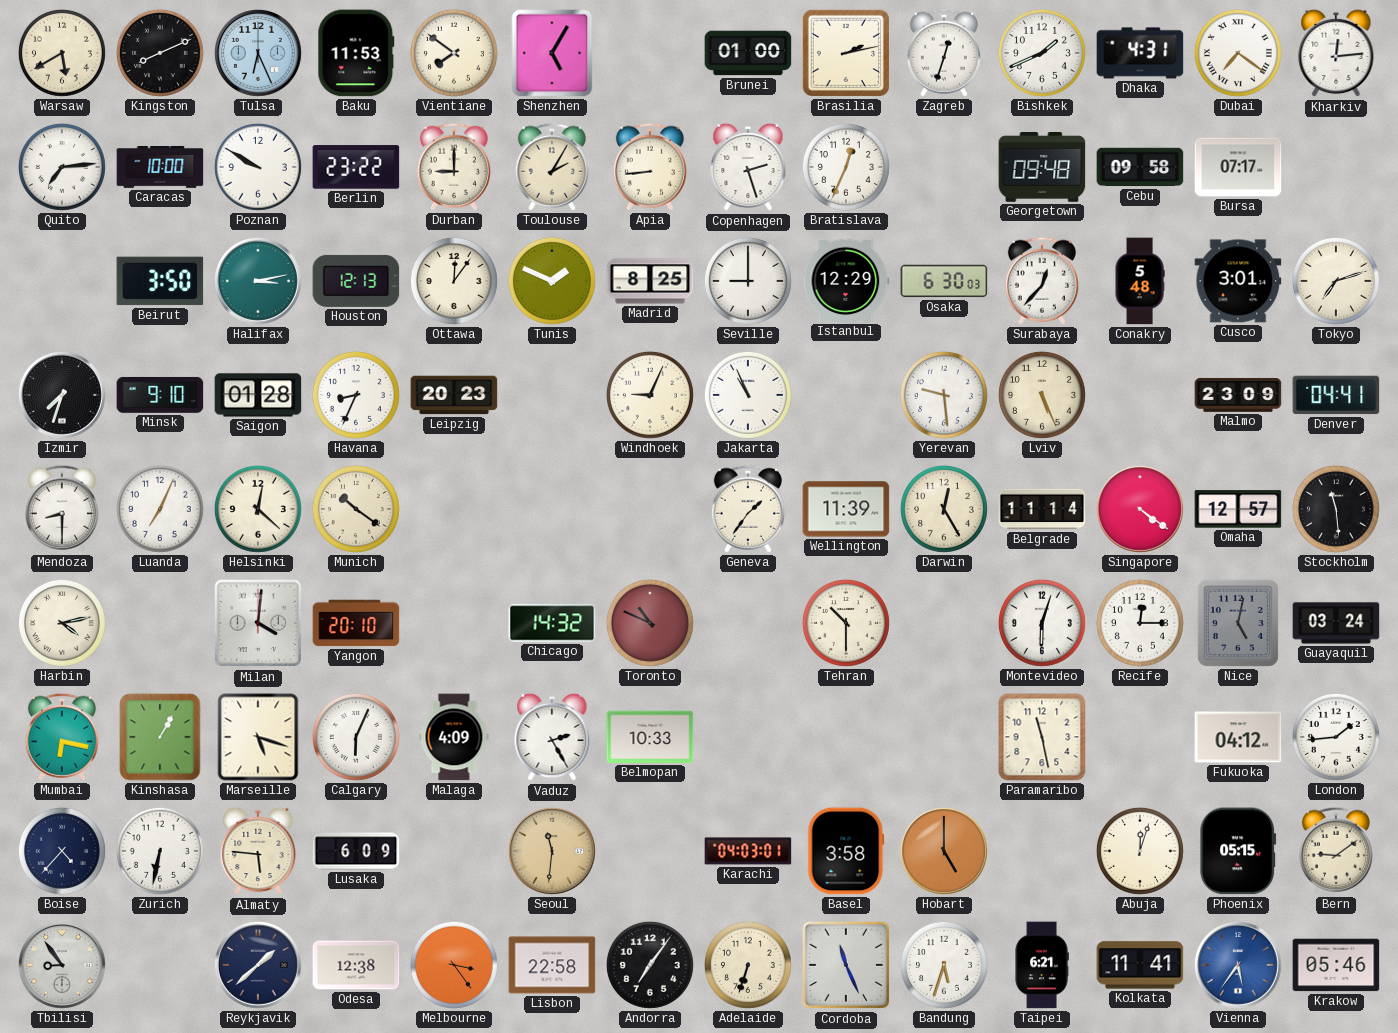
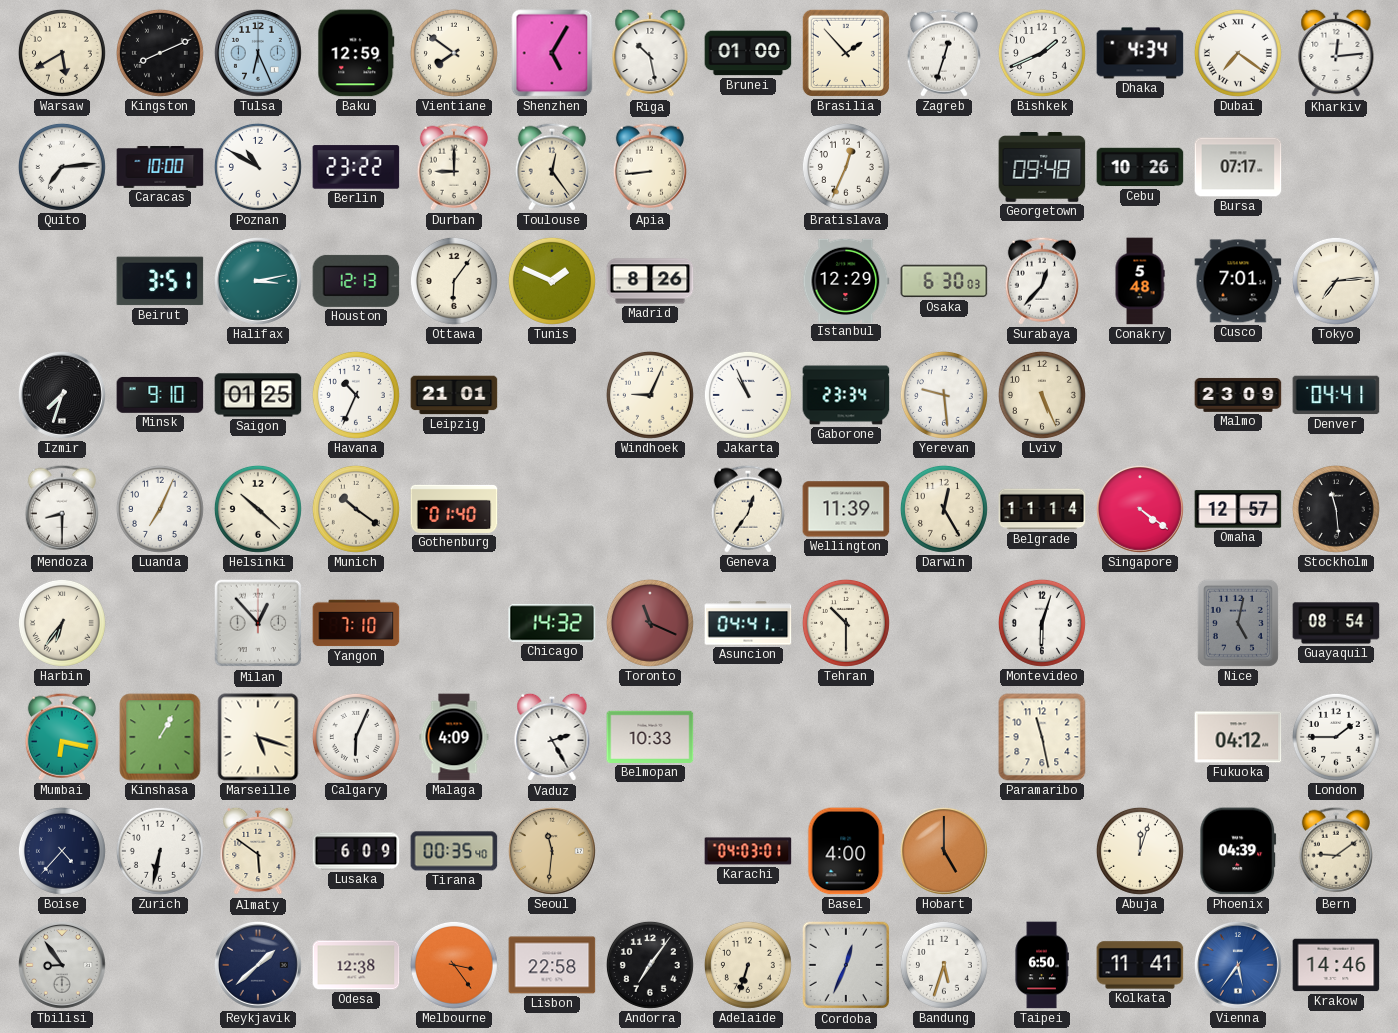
Baku: 11:53 -> 12:59 (356, 53)
Riga: none -> 10:28 (650, 53)
Brasilia: 2:13 -> 1:53 (846, 53)
Dhaka: 4:31 -> 4:34 (1140, 53)
Poznan: 9:50 -> 10:50 (258, 167)
Toulouse: 2:05 -> 12:24 (552, 167)
Copenhagen: 2:27 -> none (748, 167)
Cebu: 09:58 -> 10:26 (1140, 167)
Beirut: 3:50 -> 3:51 (160, 281)
Ottawa: 12:06 -> 6:06 (454, 281)
Madrid: 8:25 -> 8:26 (650, 281)
Seville: 9:00 -> none (748, 281)
Cusco: 3:01 -> 7:01 (1238, 281)
Tokyo: 7:12 -> 7:14 (1336, 281)
Saigon: 01:28 -> 01:25 (258, 395)
Havana: 8:34 -> 10:34 (356, 395)
Leipzig: 20:23 -> 21:01 (454, 395)
Gaborone: none -> 23:34 (846, 395)
Helsinki: 12:22 -> 10:22 (258, 509)
Gothenburg: none -> 01:40 (454, 509)
Geneva: 1:36 -> 12:36 (748, 509)
Harbin: 4:13 -> 6:36 (62, 623)
Milan: 4:01 -> 12:53 (258, 623)
Yangon: 20:10 -> 7:10 (356, 623)
Toronto: 10:49 -> 11:19 (650, 623)
Asuncion: none -> 04:41 (748, 623)
Recife: 12:15 -> none (1140, 623)
Guayaquil: 03:24 -> 08:54 (1336, 623)
London: 1:44 -> 1:45 (1336, 737)
Almaty: 5:46 -> 5:51 (258, 851)
Tirana: none -> 00:35 (454, 851)
Basel: 3:58 -> 4:00 (846, 851)
Phoenix: 05:15 -> 04:39 (1238, 851)
Cordoba: 11:26 -> 12:34 (846, 965)
Taipei: 6:21 -> 6:50 (1042, 965)
Krakow: 05:46 -> 14:46 (1336, 965)
